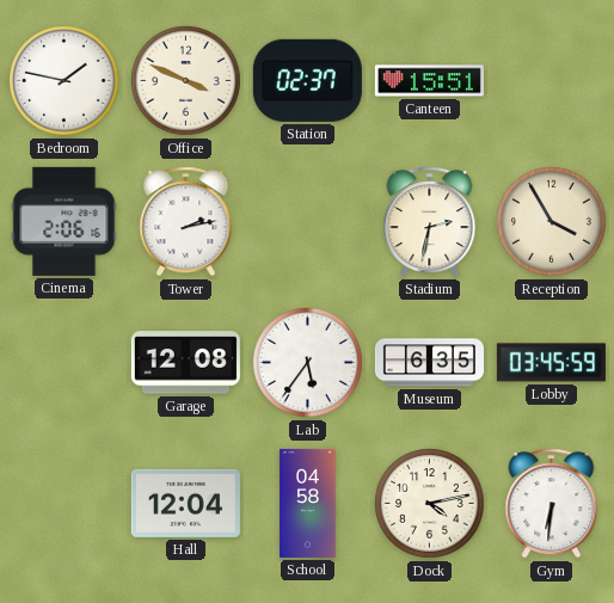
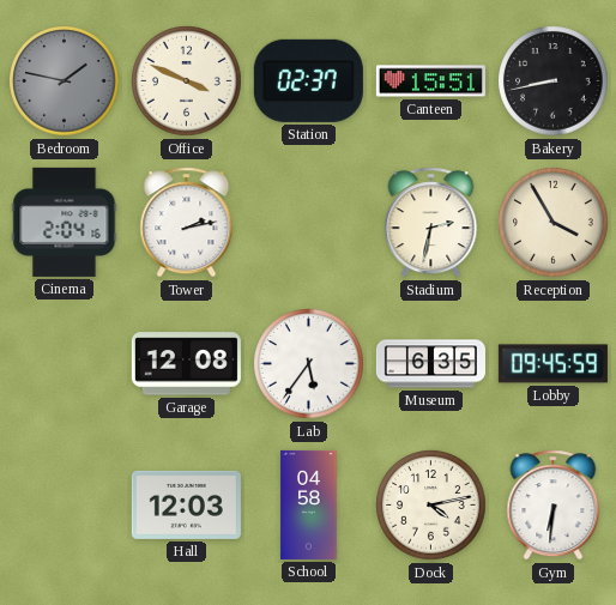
Bedroom dial: white -> grey (65, 81)
Bakery: none -> 8:43 (554, 81)
Cinema: 2:06 -> 2:04 (65, 222)
Lobby: 03:45 -> 09:45 (552, 364)
Hall: 12:04 -> 12:03 (186, 504)
